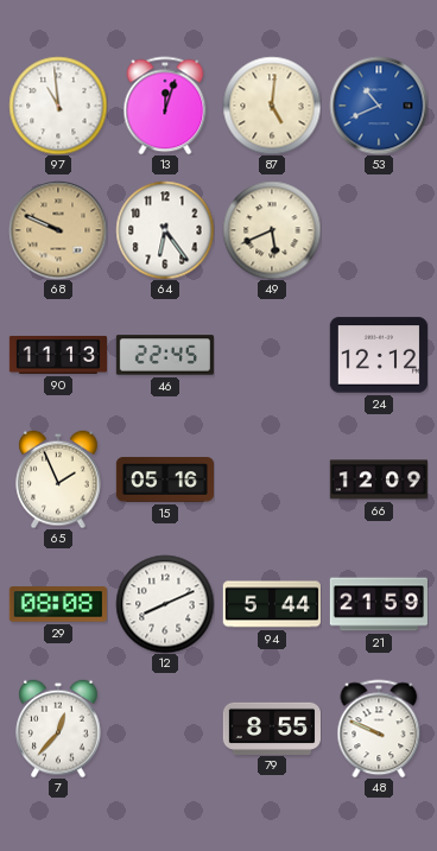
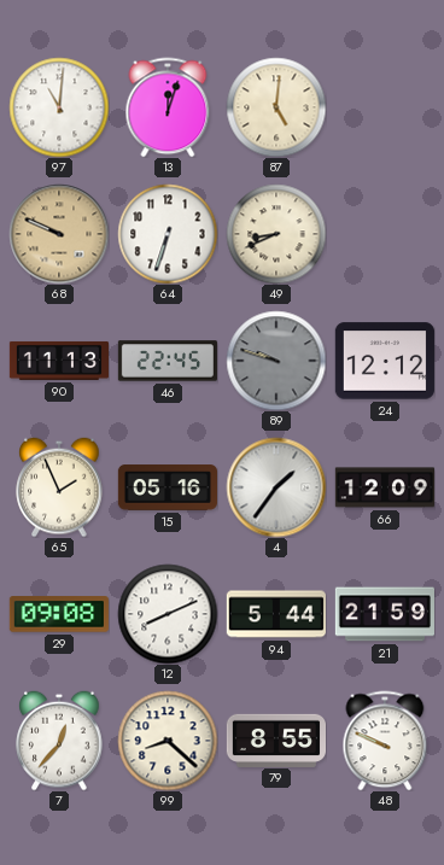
97: 10:59 -> 11:01 (59, 107)
53: 10:41 -> none (379, 106)
64: 6:24 -> 6:33 (168, 234)
49: 5:41 -> 8:41 (276, 234)
89: none -> 9:48 (276, 361)
4: none -> 1:36 (276, 487)
29: 08:08 -> 09:08 (59, 614)
99: none -> 8:22 (168, 741)
